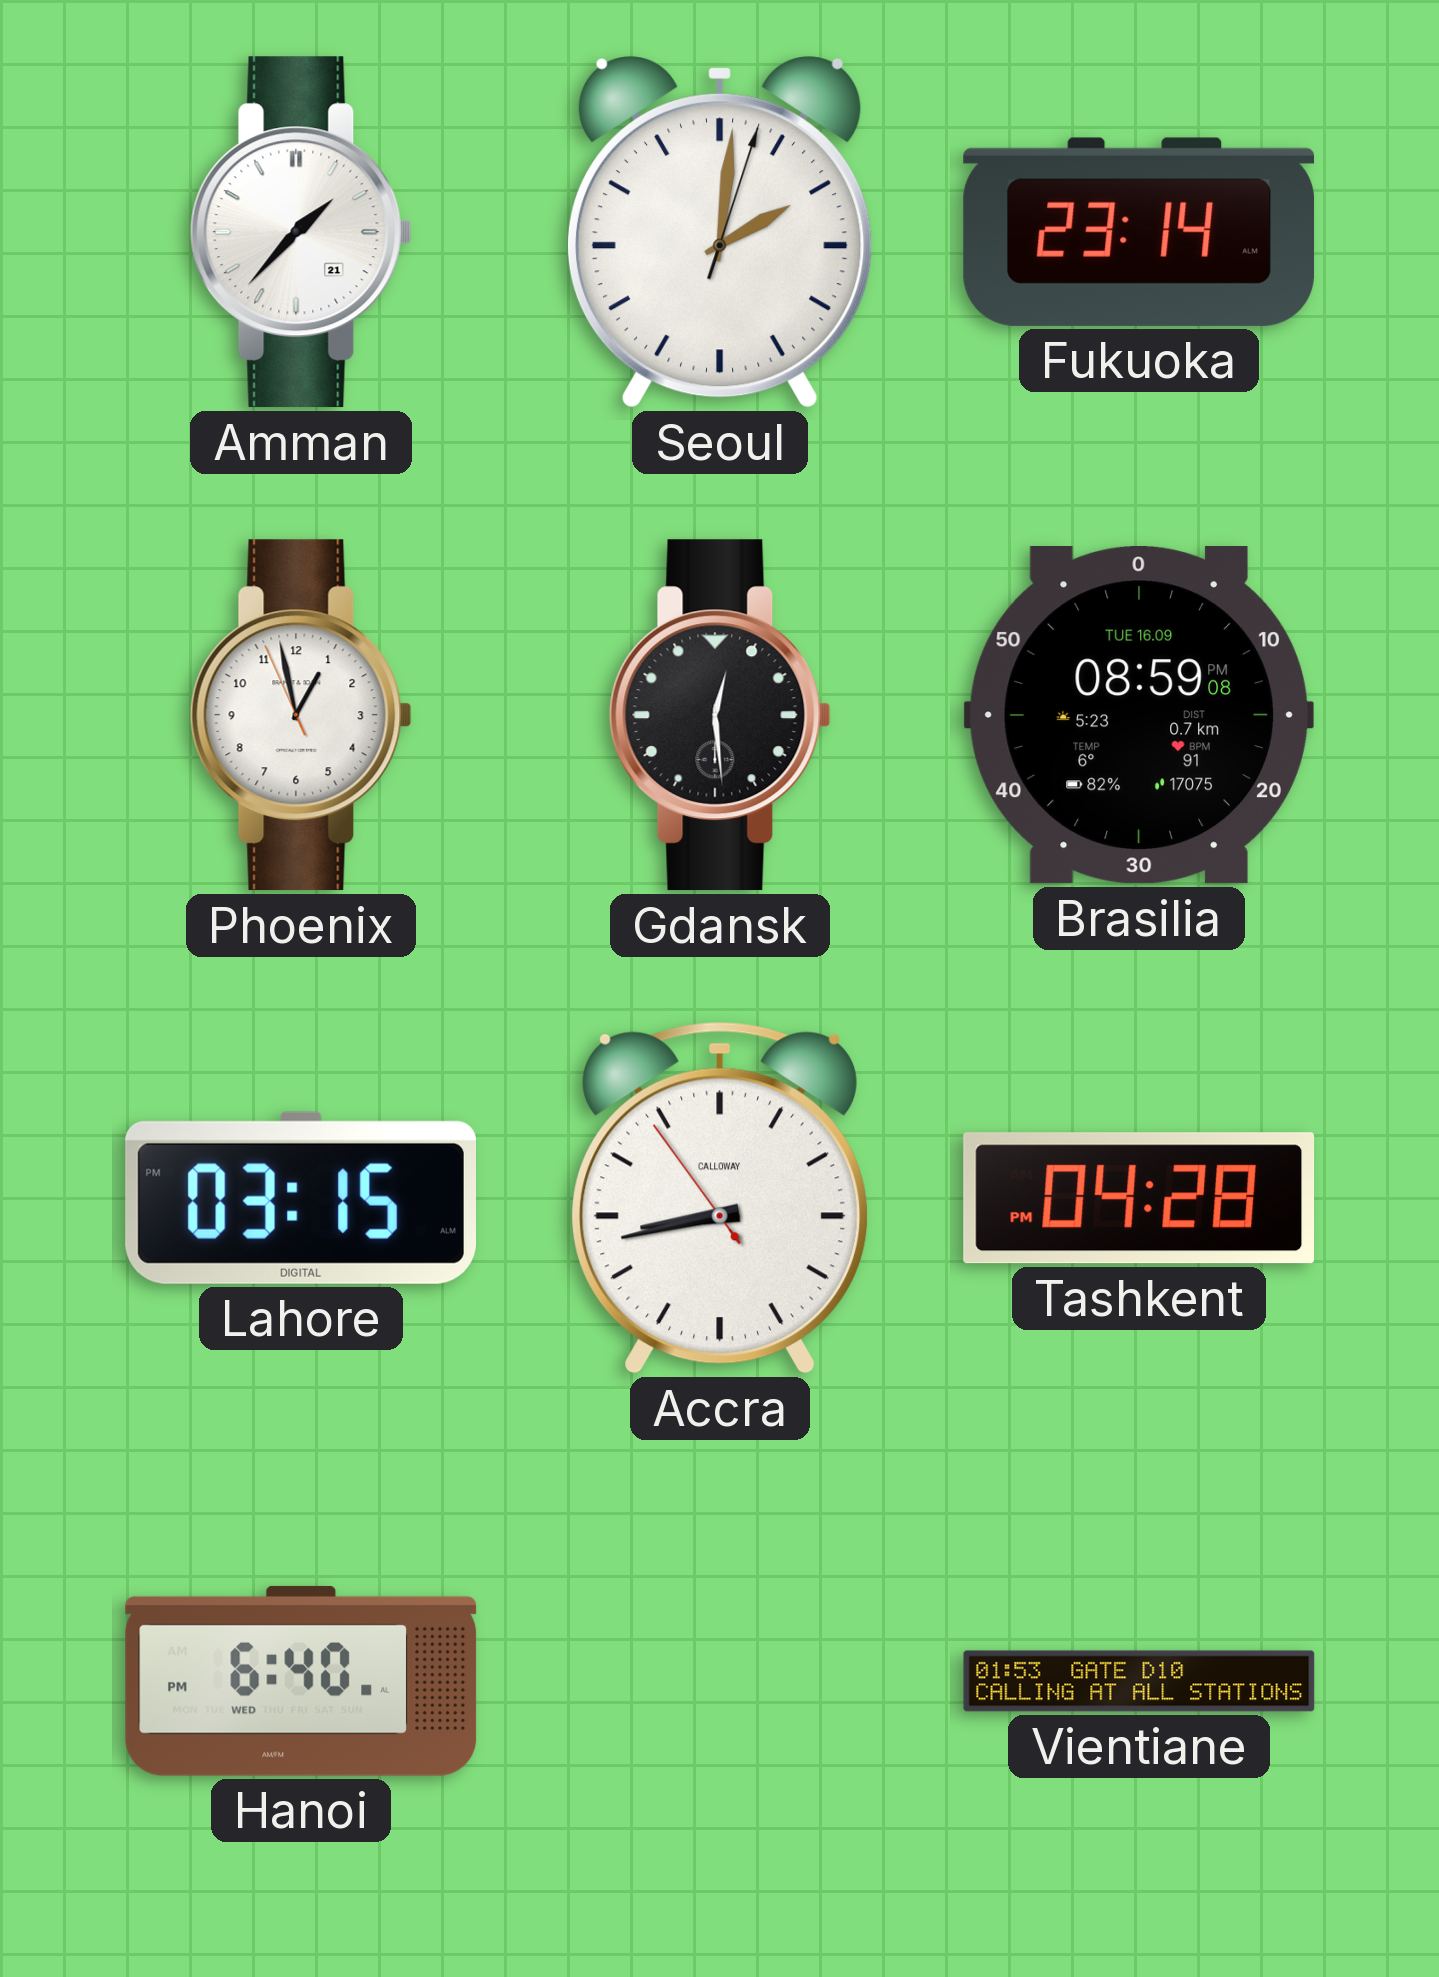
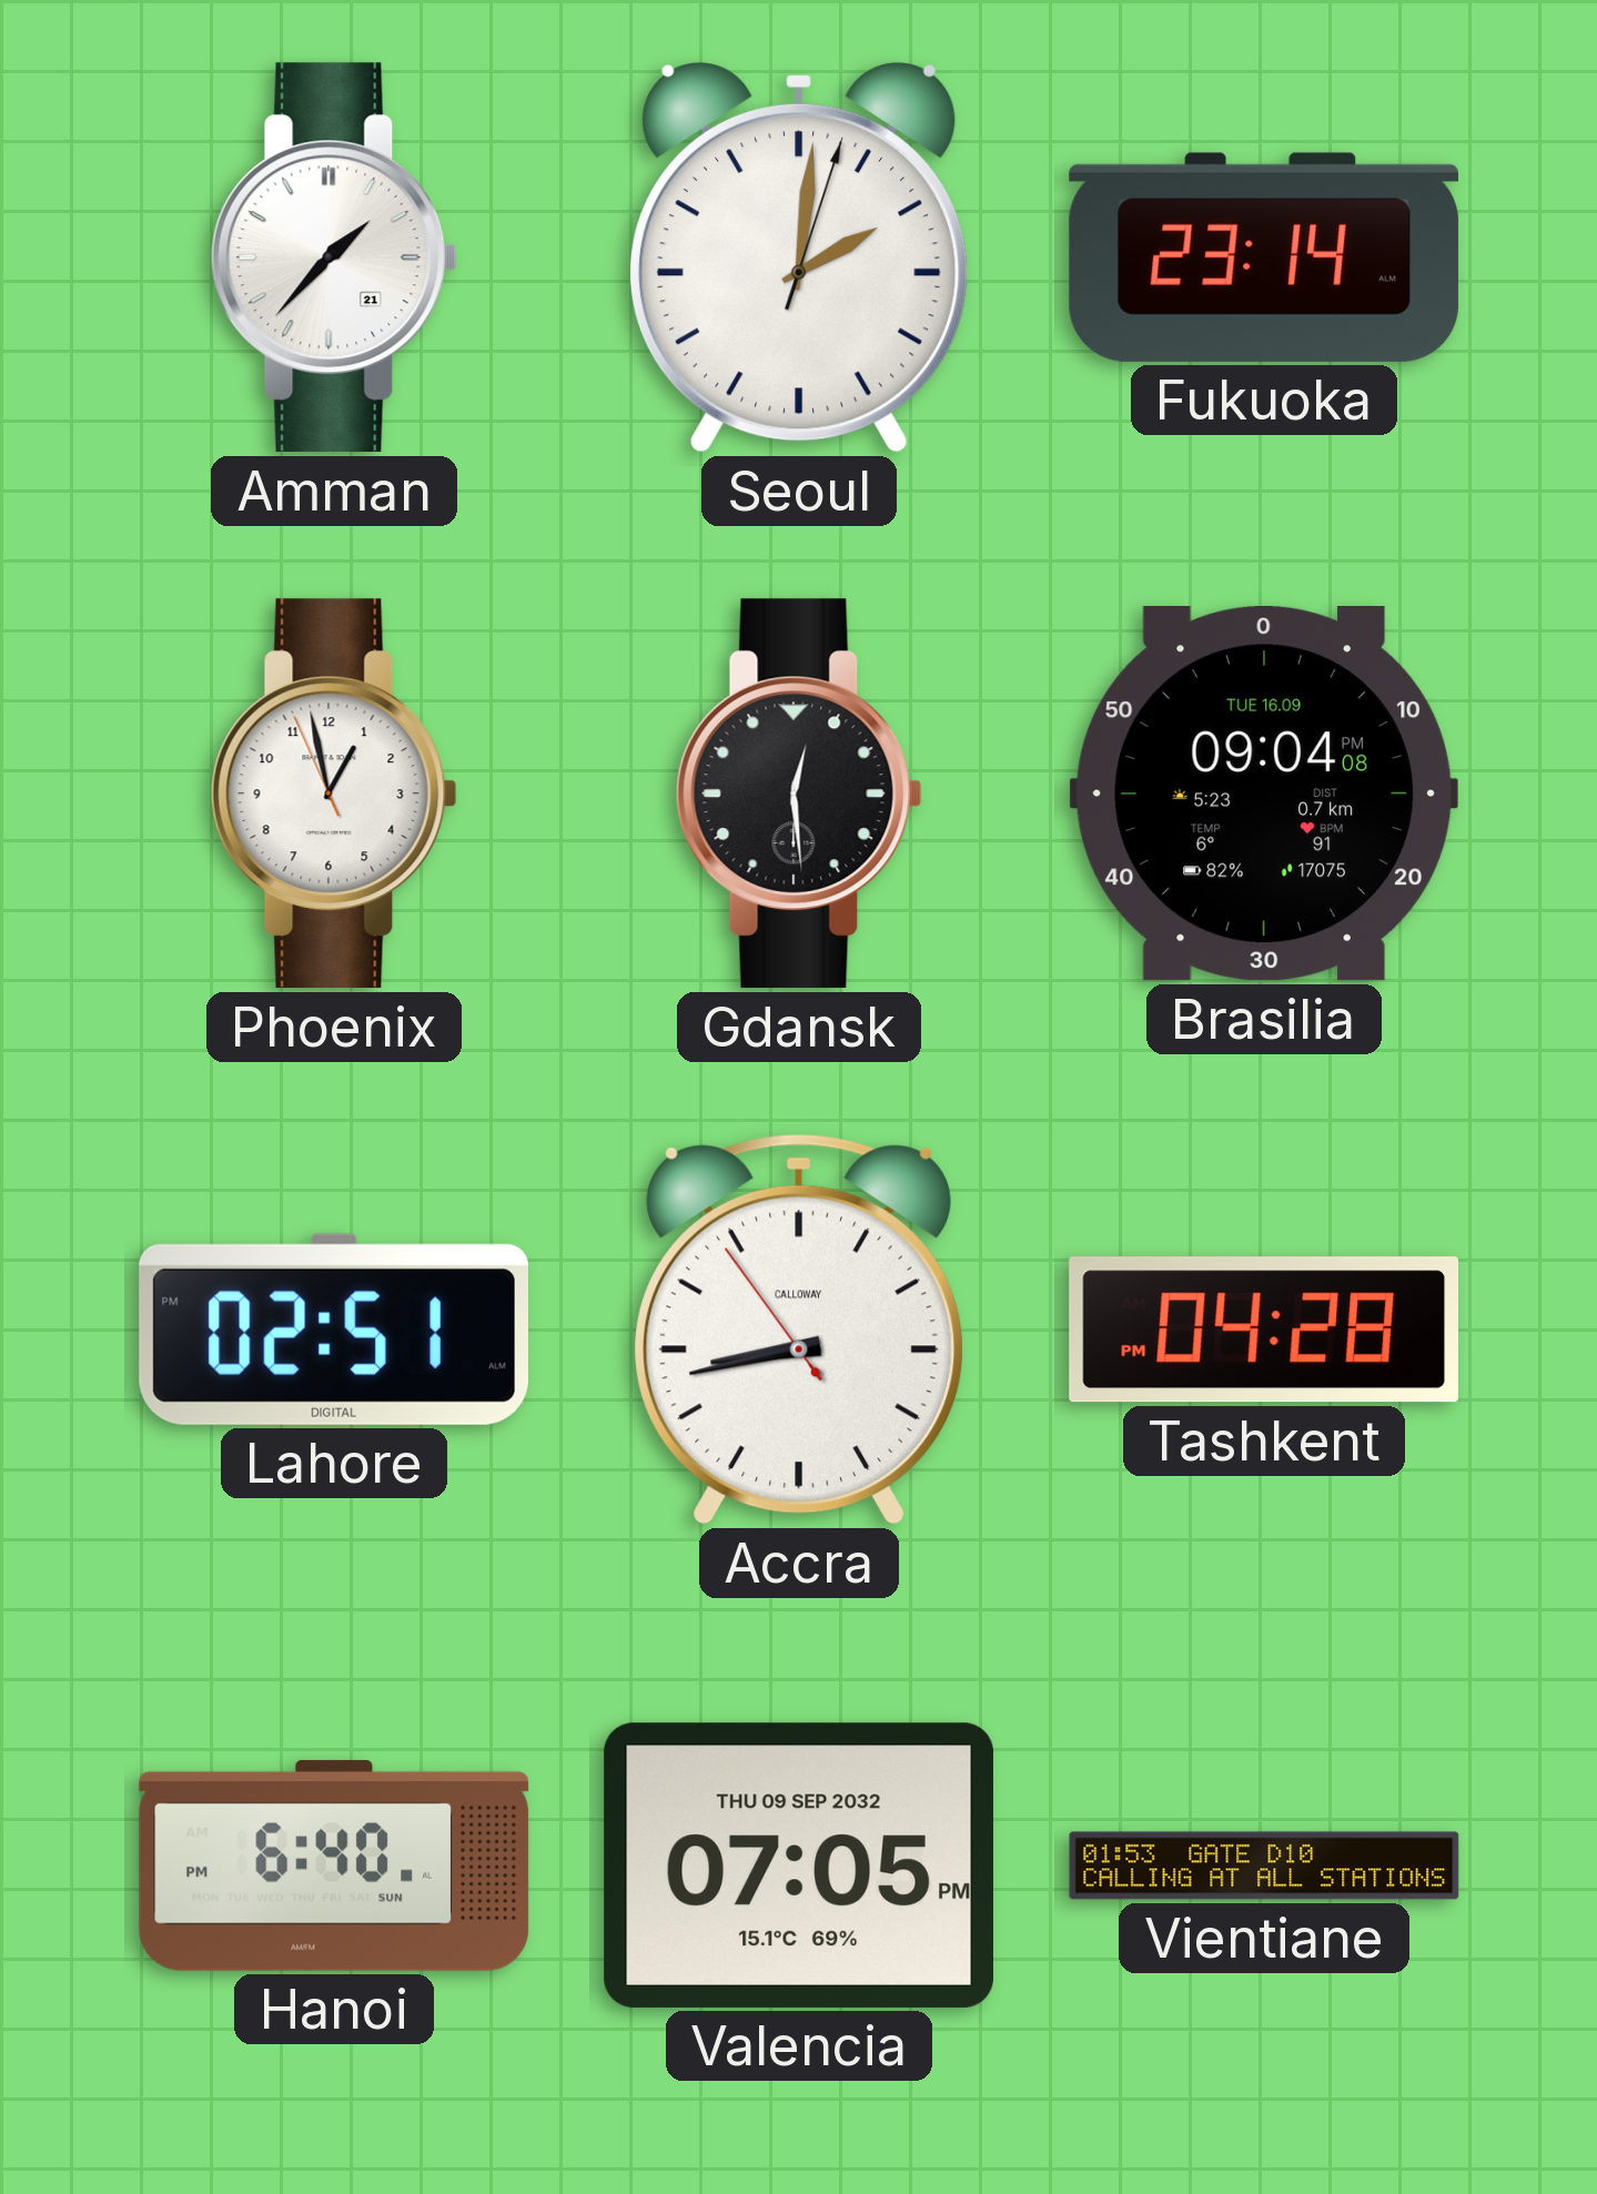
Brasilia: 08:59 -> 09:04 (1264, 795)
Lahore: 03:15 -> 02:51 (333, 1329)
Hanoi date: WED -> SUN (334, 1866)
Valencia: none -> 07:05 (799, 1866)
